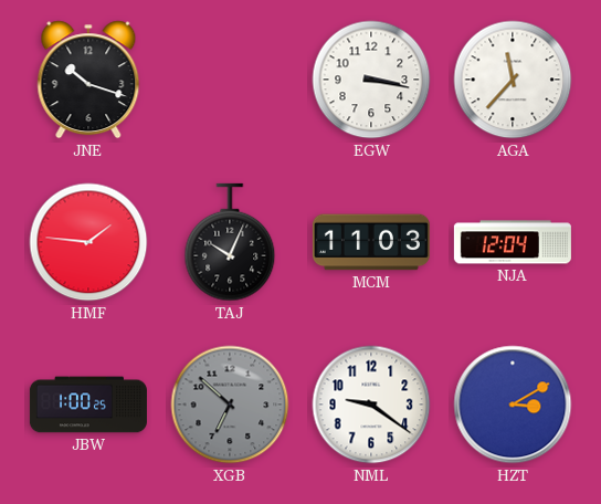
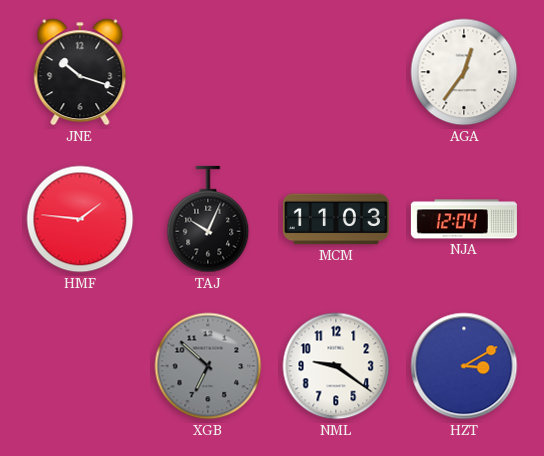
EGW: 3:17 -> none (371, 80)
AGA: 11:37 -> 12:36 (464, 72)
JBW: 1:00 -> none (88, 405)
